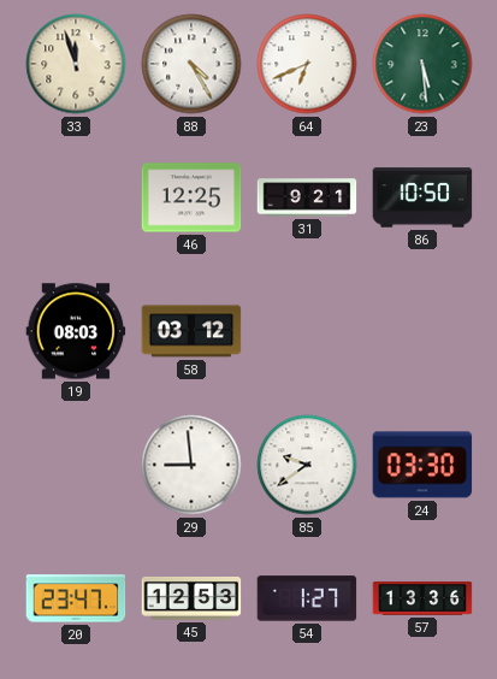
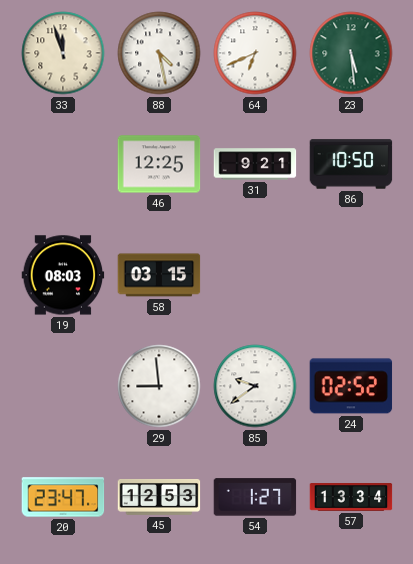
88: 4:25 -> 4:28 (159, 53)
58: 03:12 -> 03:15 (159, 275)
24: 03:30 -> 02:52 (351, 386)
57: 13:36 -> 13:34 (351, 498)
